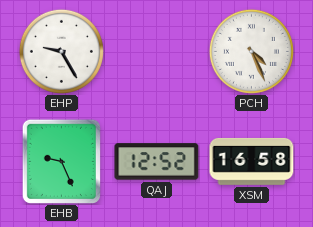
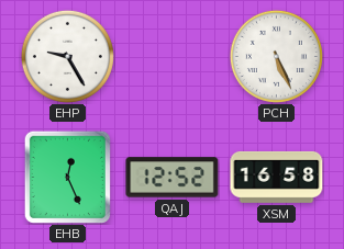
PCH: 4:26 -> 5:26 (276, 56)
EHB: 9:26 -> 12:26 (67, 177)
